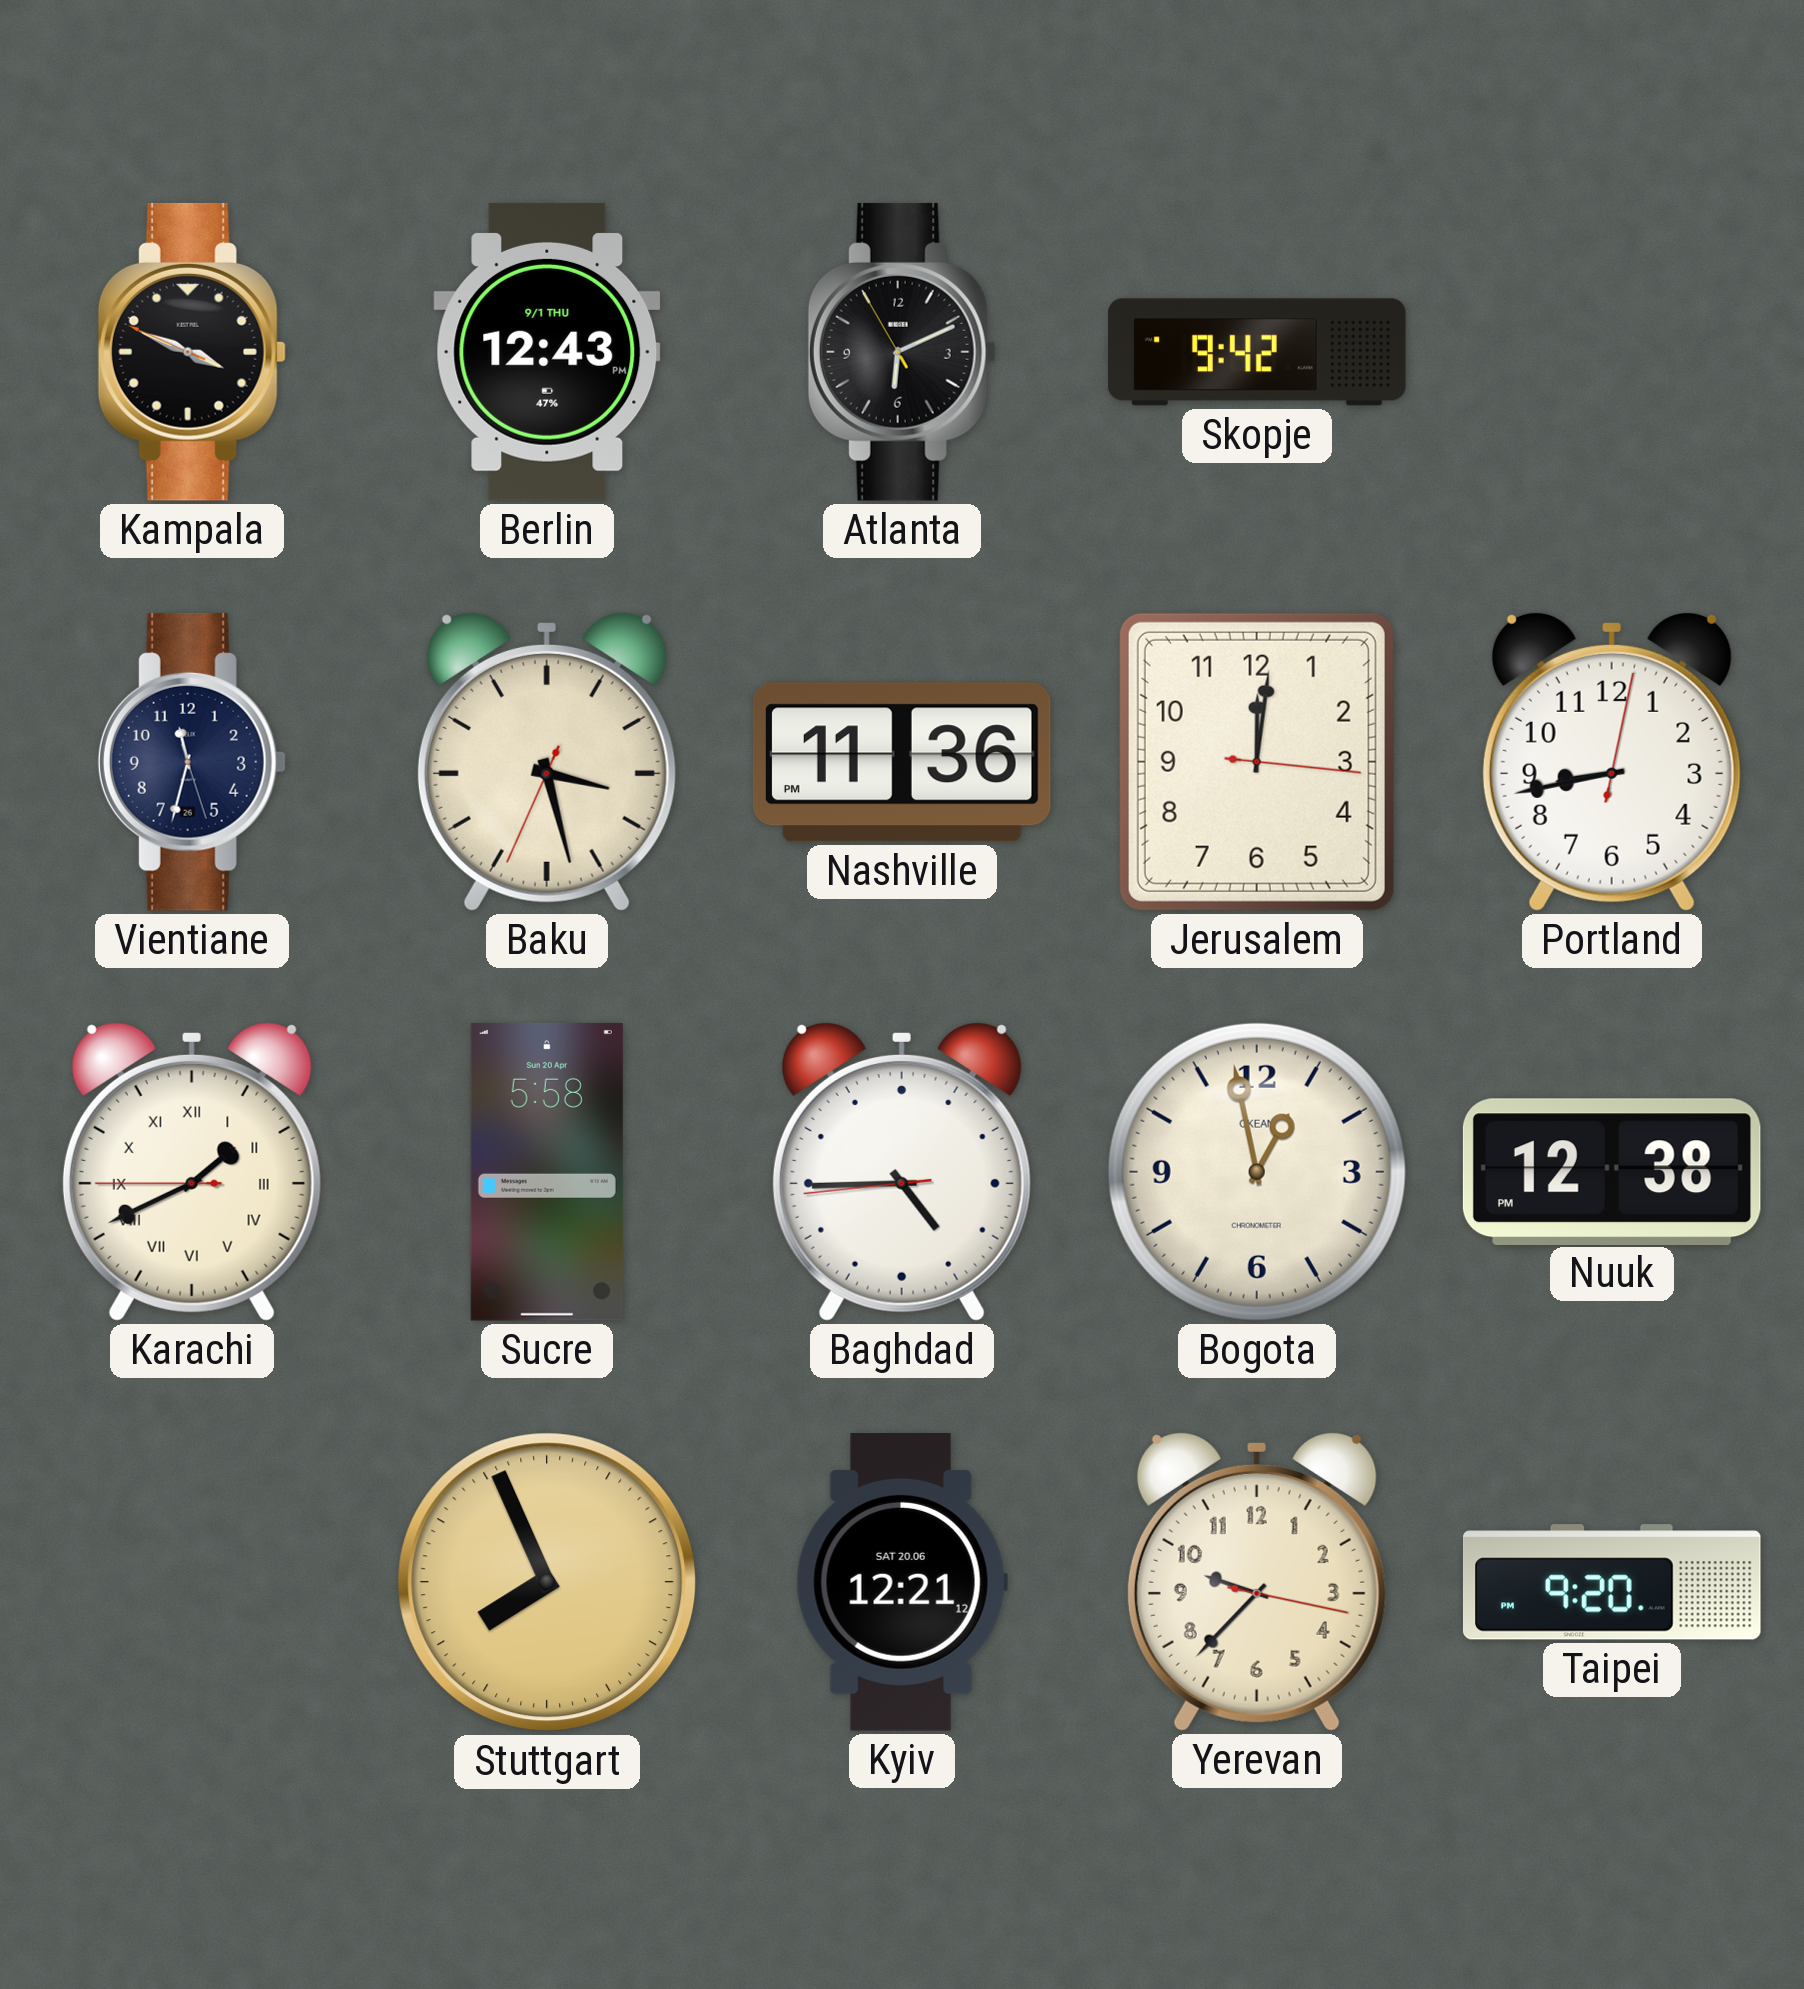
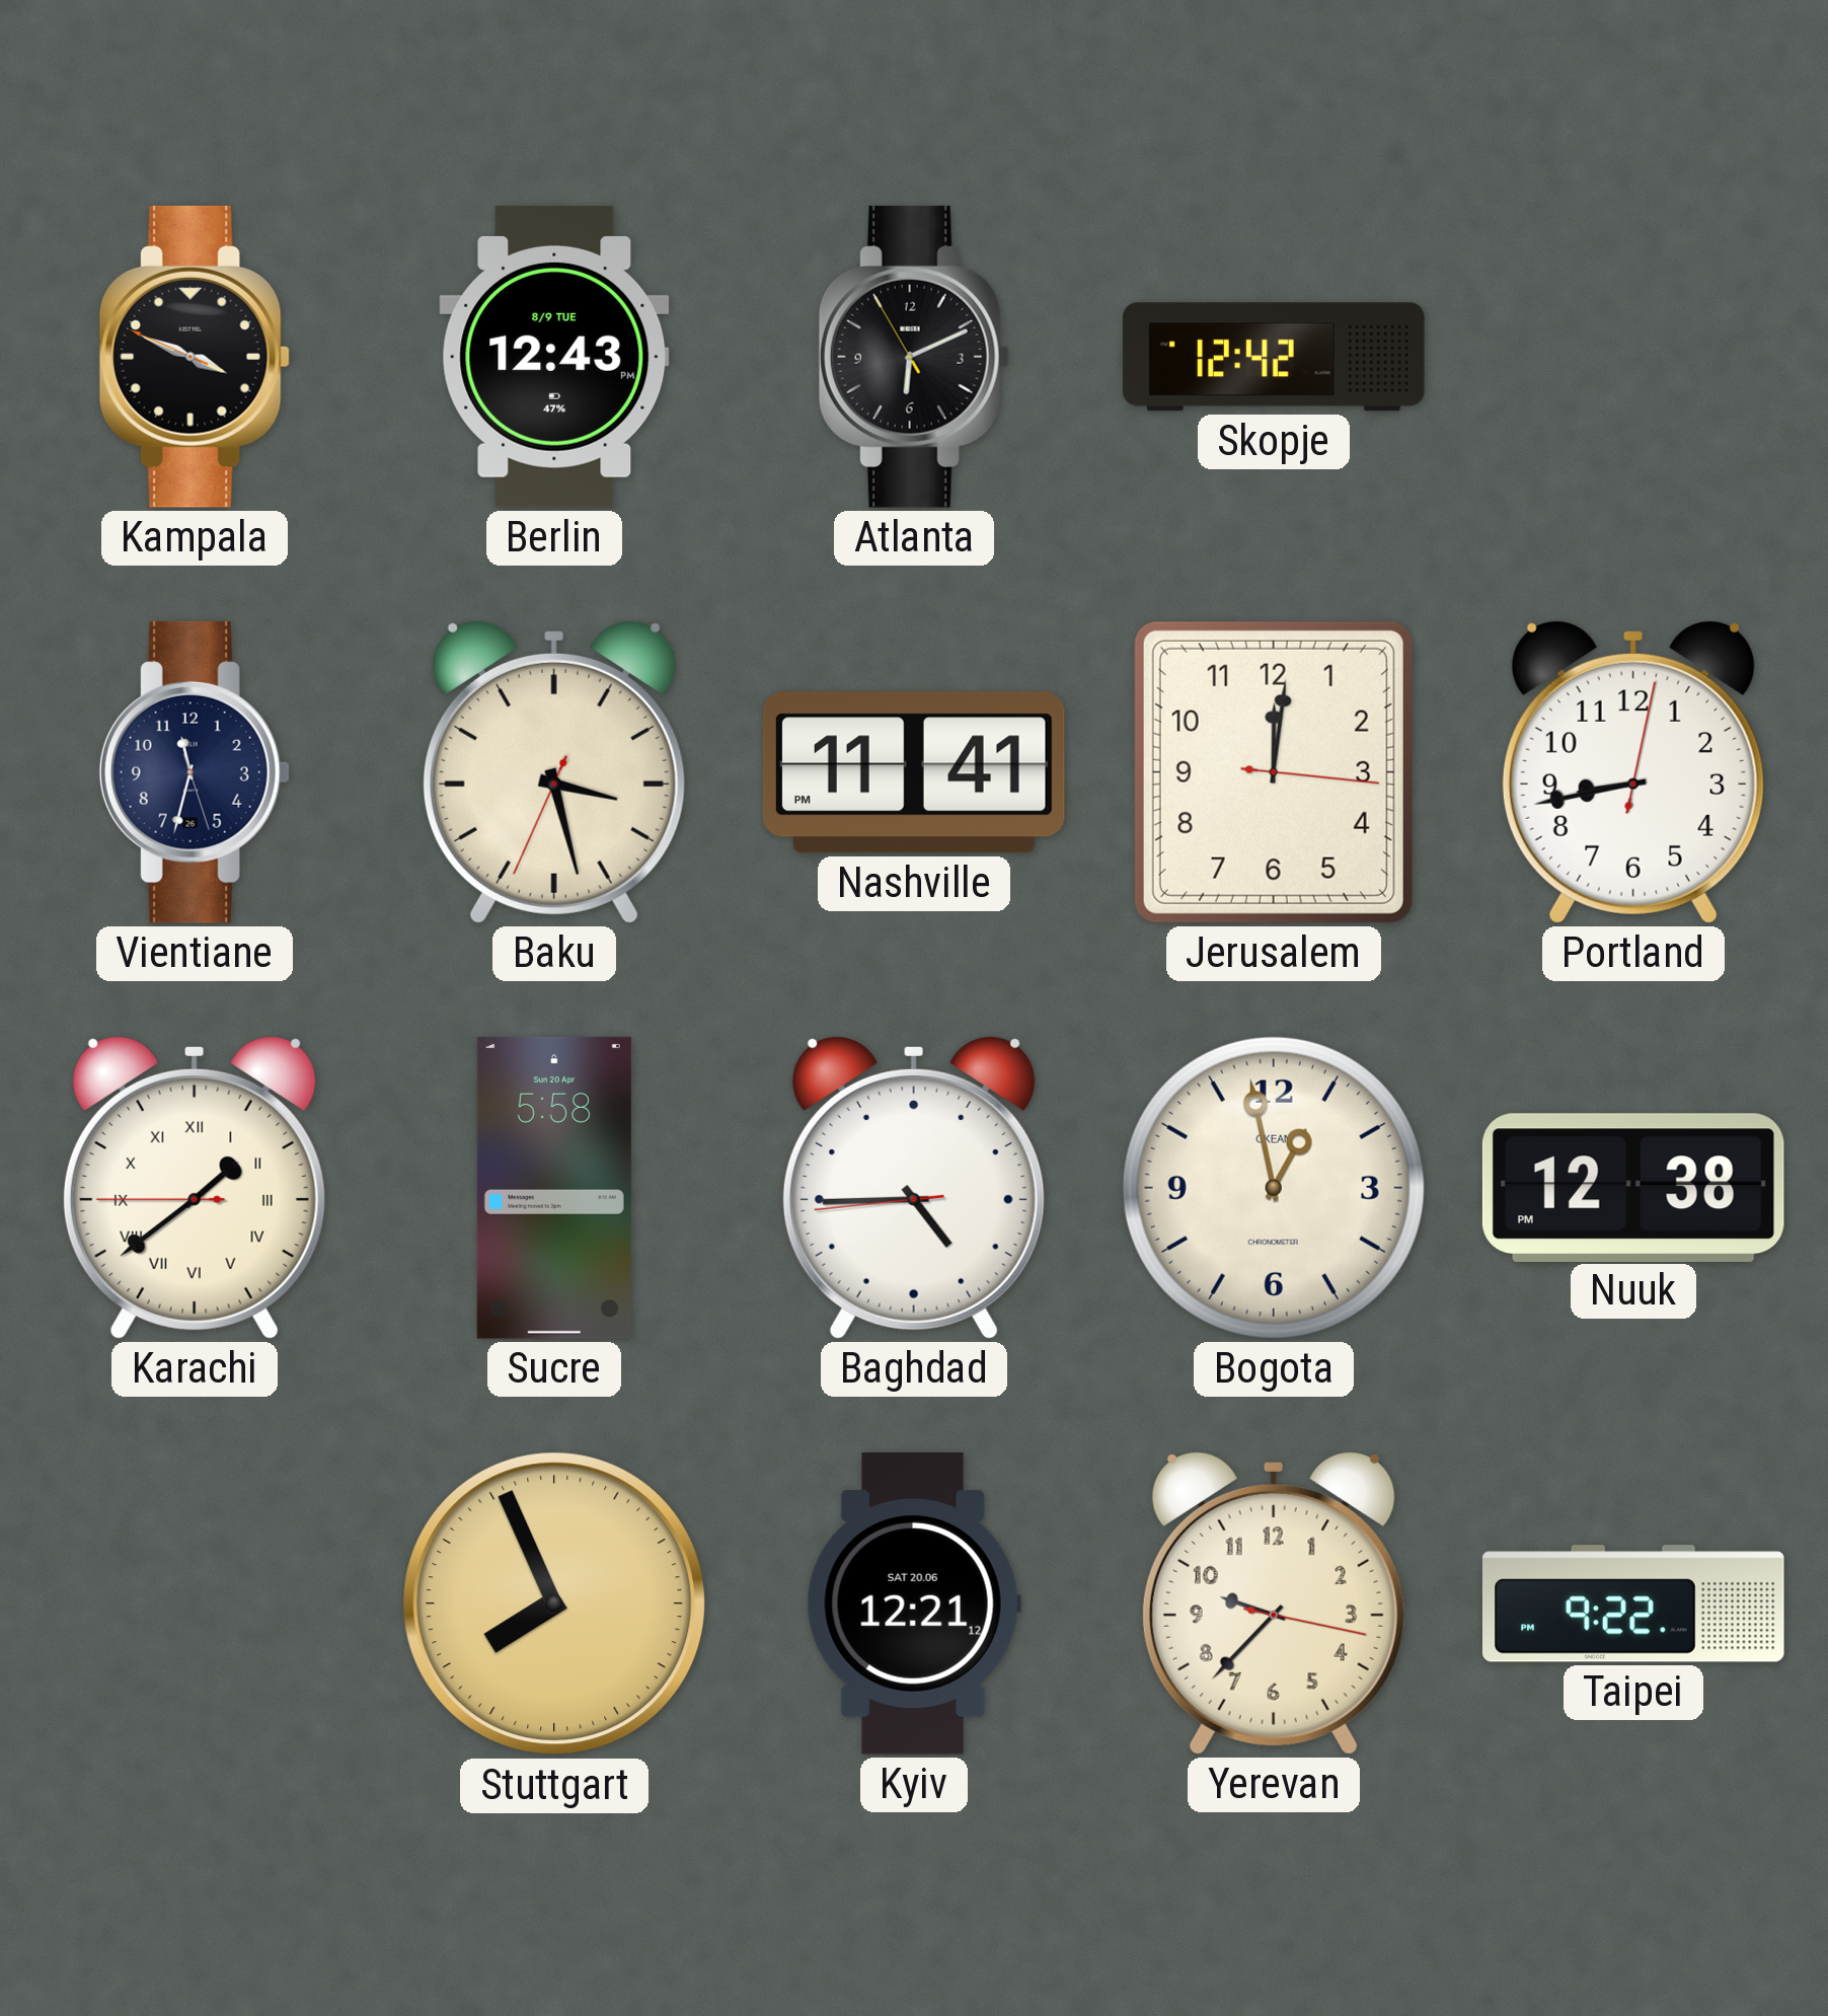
Berlin date: 9/1 THU -> 8/9 TUE (554, 357)
Skopje: 9:42 -> 12:42 (1274, 357)
Nashville: 11:36 -> 11:41 (914, 772)
Karachi: 1:40 -> 1:38 (195, 1187)
Taipei: 9:20 -> 9:22 (1633, 1603)
